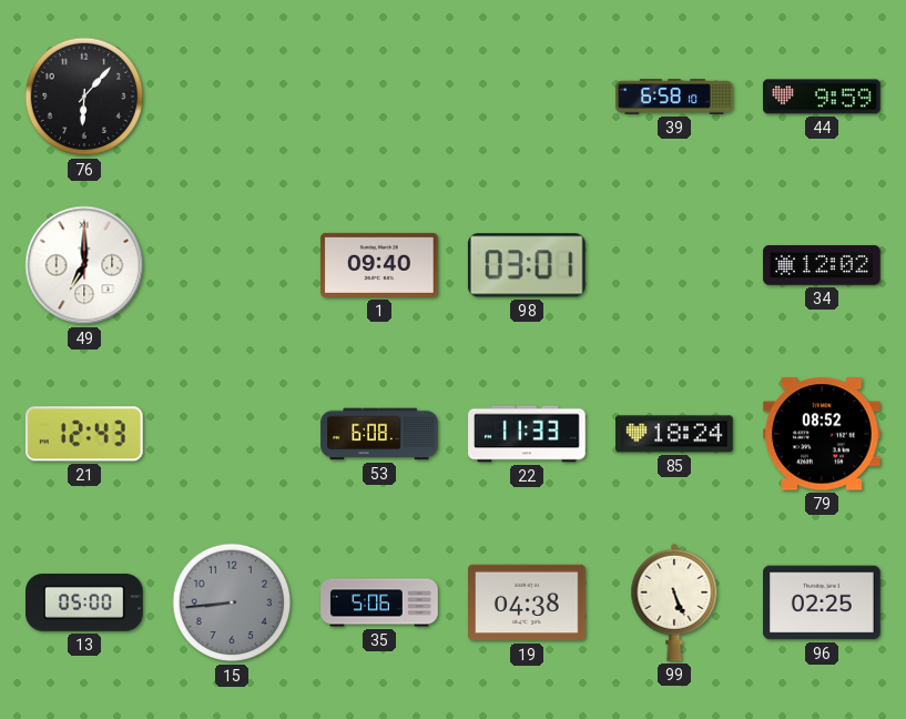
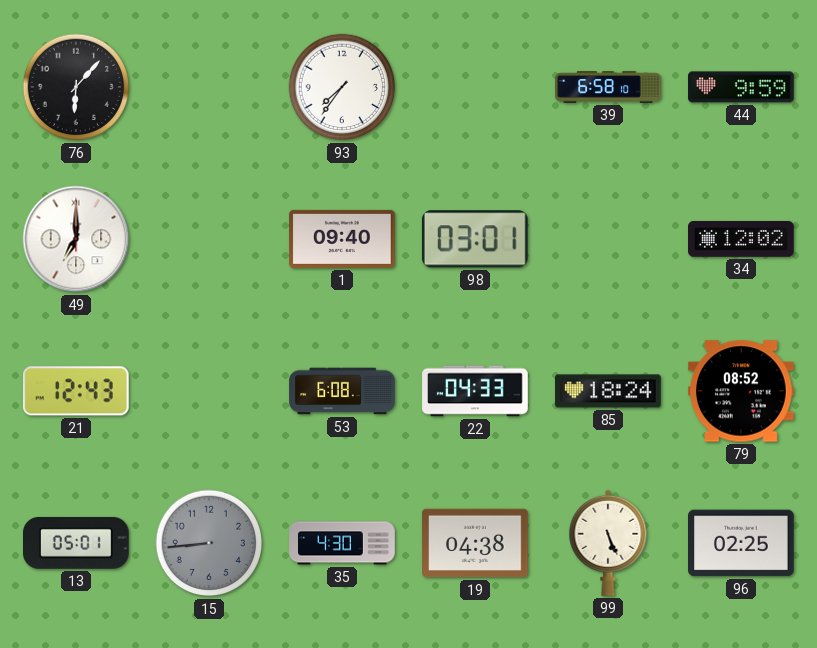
93: none -> 7:36 (342, 87)
22: 11:33 -> 04:33 (475, 391)
13: 05:00 -> 05:01 (77, 543)
35: 5:06 -> 4:30 (342, 543)
